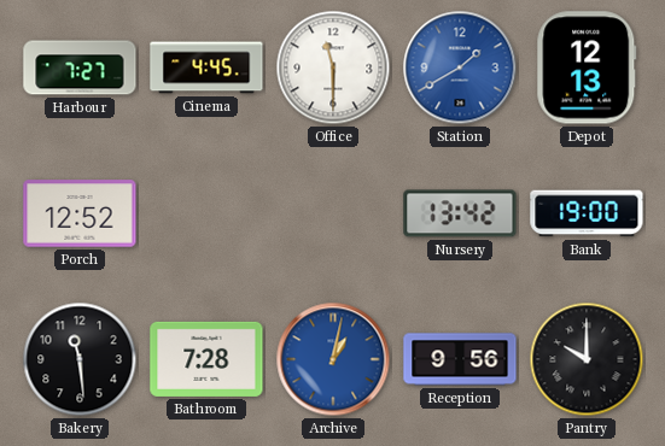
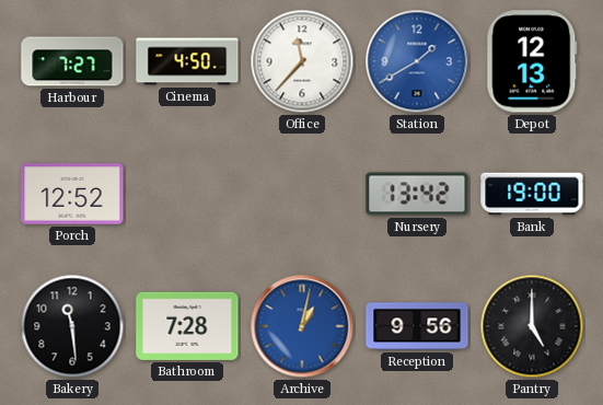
Cinema: 4:45 -> 4:50 (187, 61)
Office: 11:30 -> 11:37 (302, 61)
Pantry: 10:00 -> 5:00 (532, 326)
